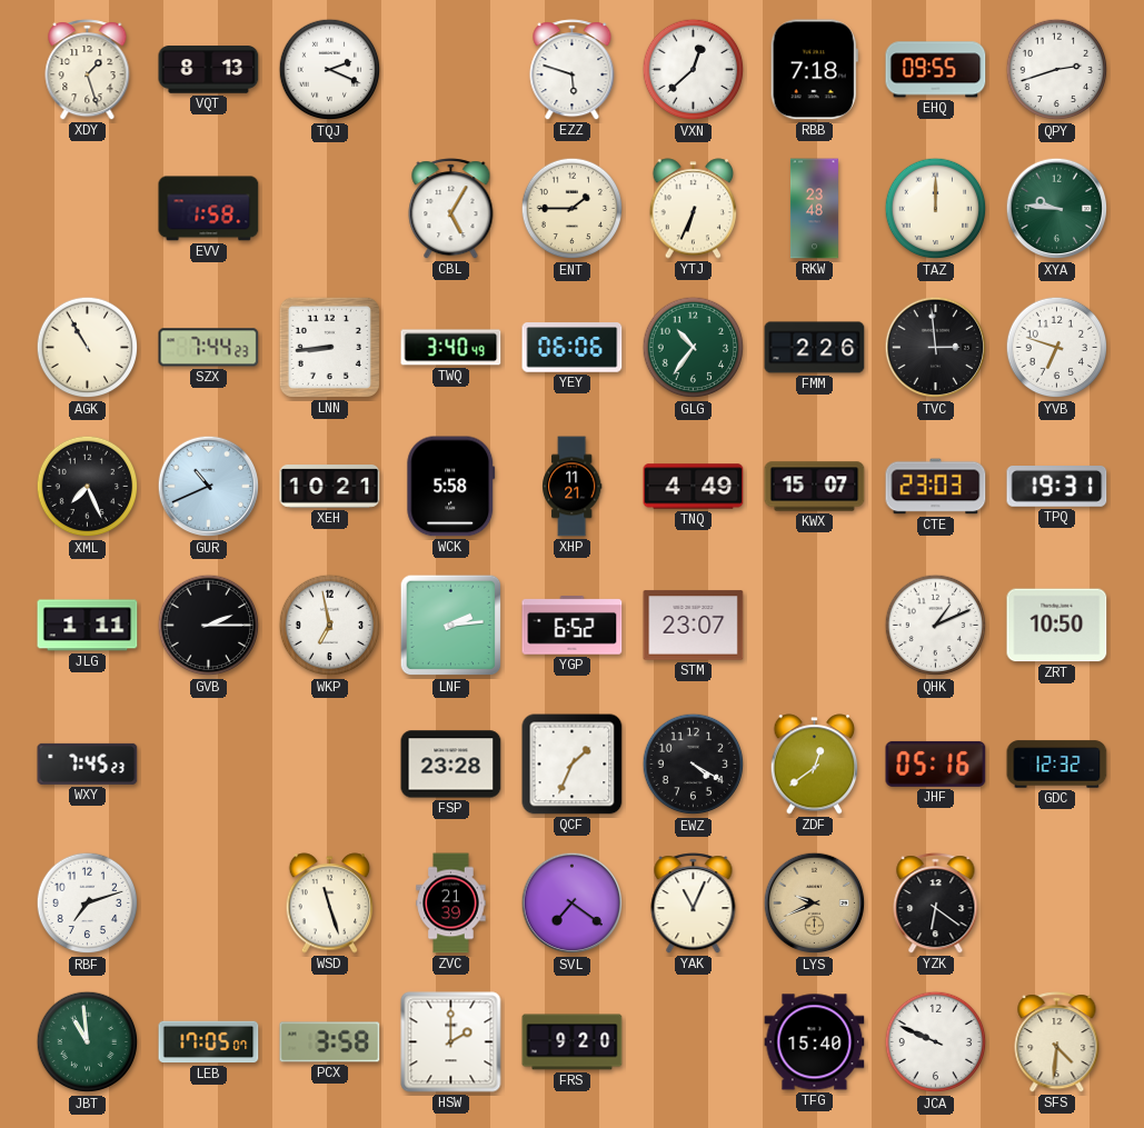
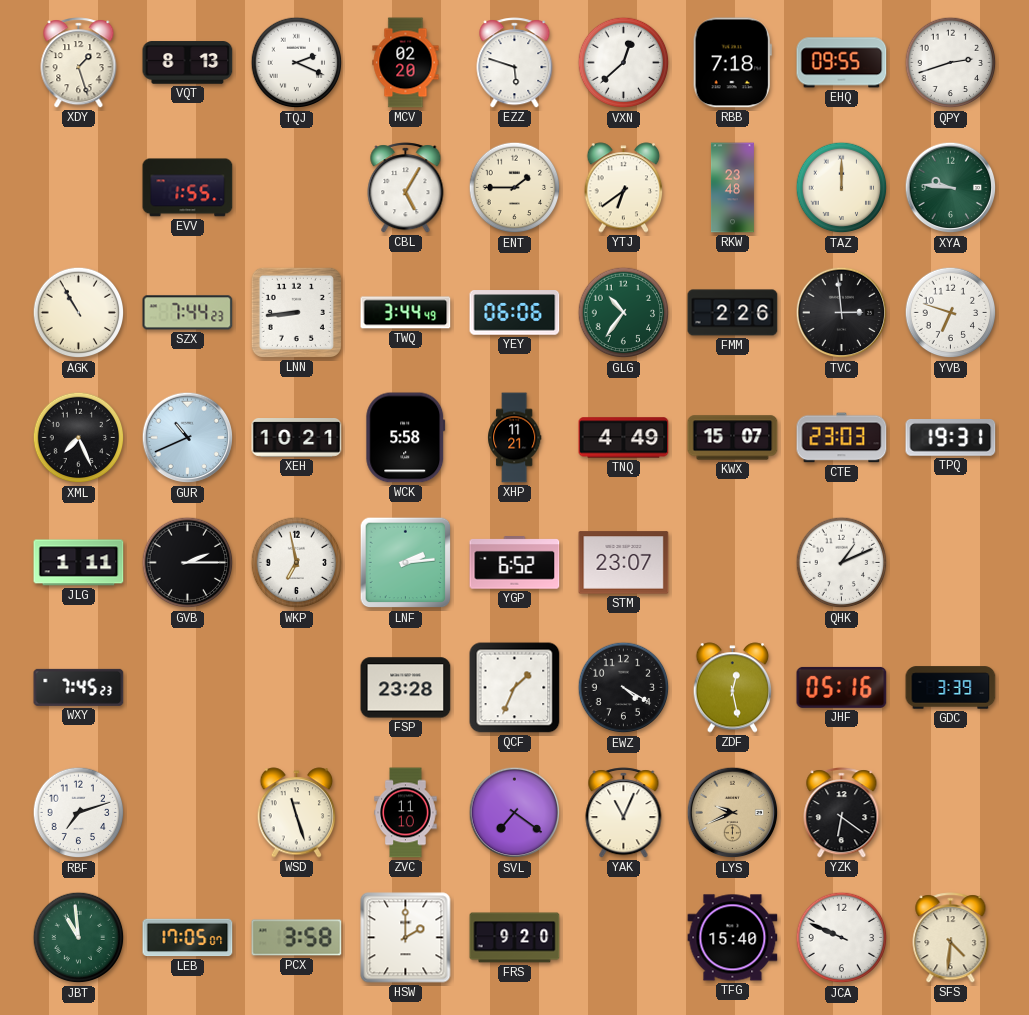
MCV: none -> 02:20 (406, 63)
EVV: 1:58 -> 1:55 (188, 188)
YTJ: 6:34 -> 6:39 (624, 188)
TWQ: 3:40 -> 3:44 (406, 313)
ZRT: 10:50 -> none (1057, 626)
ZDF: 12:39 -> 12:28 (733, 688)
GDC: 12:32 -> 3:39 (951, 688)
ZVC: 21:39 -> 11:10 (406, 813)
